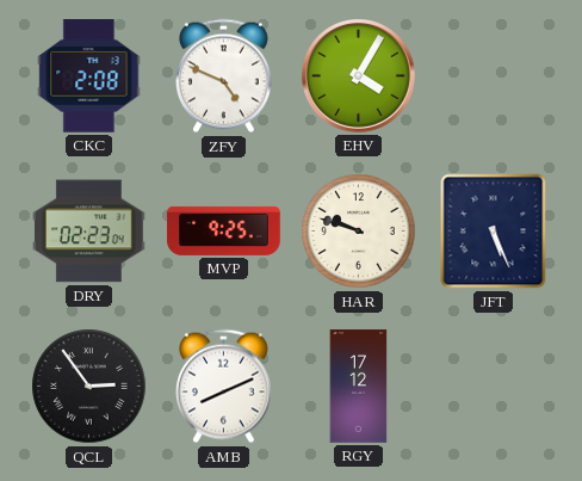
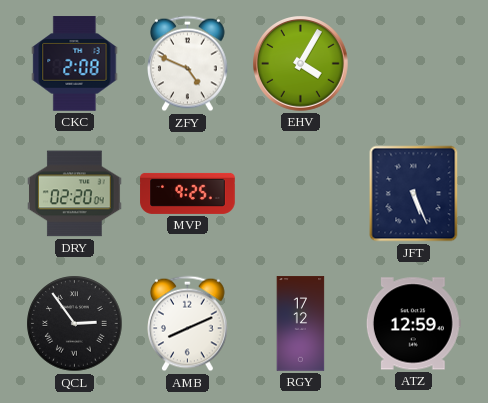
DRY: 02:23 -> 02:20 (75, 194)
HAR: 9:48 -> none (359, 232)
ATZ: none -> 12:59 (413, 324)
